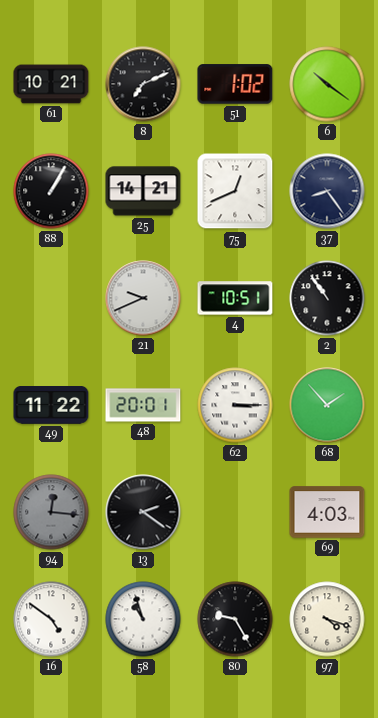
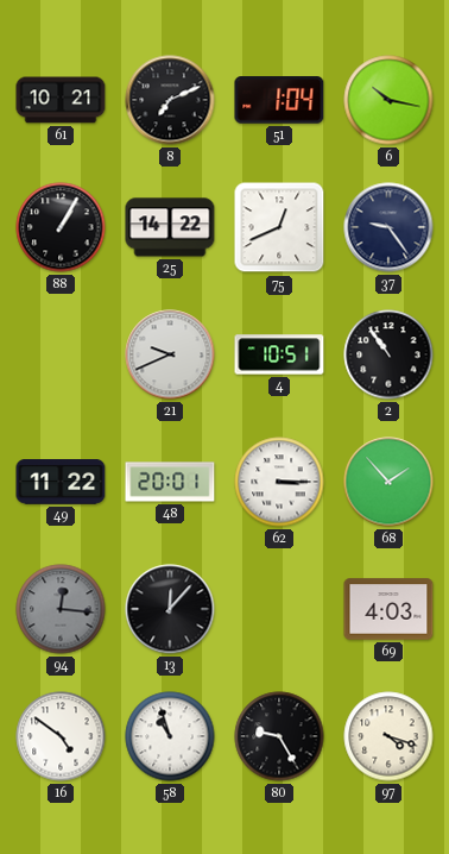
51: 1:02 -> 1:04 (279, 100)
6: 10:21 -> 10:17 (388, 100)
25: 14:21 -> 14:22 (170, 227)
37: 8:24 -> 9:24 (388, 227)
13: 2:21 -> 12:07 (170, 609)
